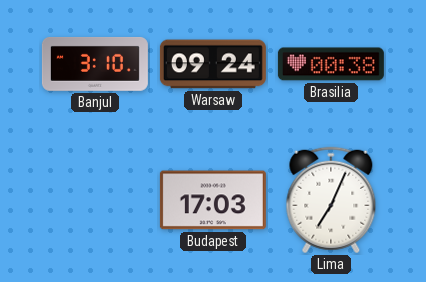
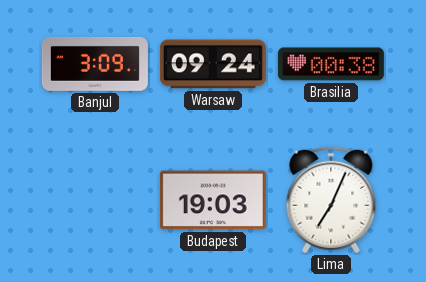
Banjul: 3:10 -> 3:09 (95, 64)
Budapest: 17:03 -> 19:03 (213, 200)
